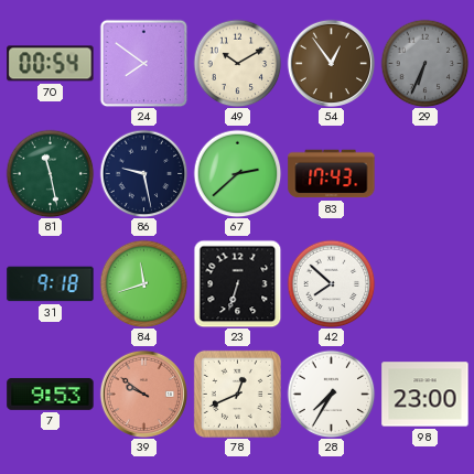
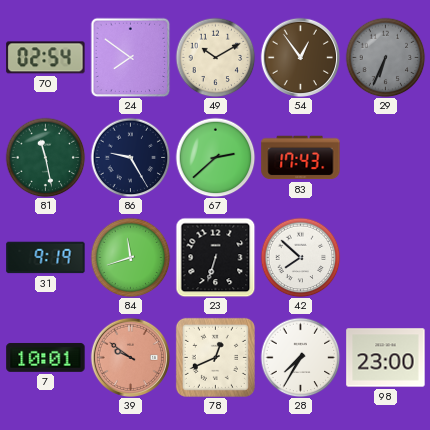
70: 00:54 -> 02:54 (46, 58)
86: 9:28 -> 9:25 (130, 157)
31: 9:18 -> 9:19 (46, 258)
7: 9:53 -> 10:01 (46, 358)
